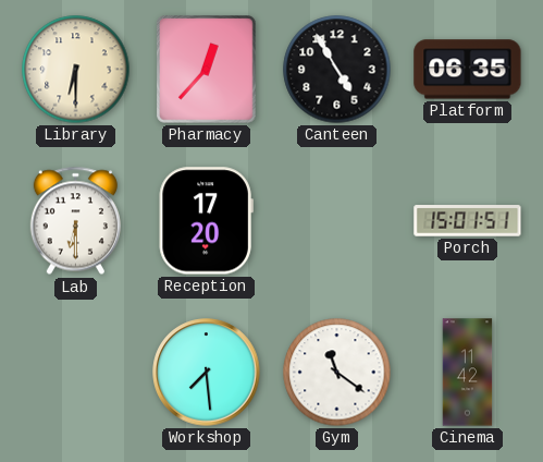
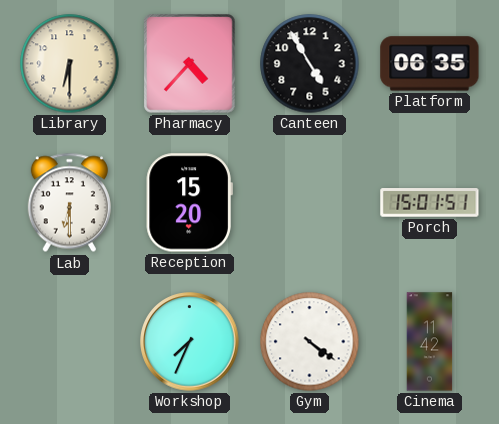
Pharmacy: 12:37 -> 4:37 (190, 64)
Reception: 17:20 -> 15:20 (189, 203)
Workshop: 7:29 -> 7:34 (190, 342)
Gym: 11:21 -> 4:21 (310, 342)
